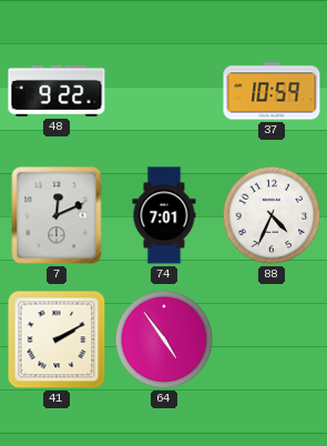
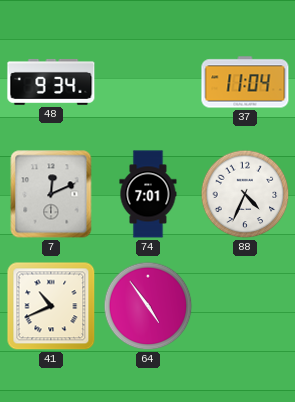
48: 9:22 -> 9:34 (51, 82)
37: 10:59 -> 11:04 (245, 82)
41: 2:10 -> 10:41 (51, 306)
